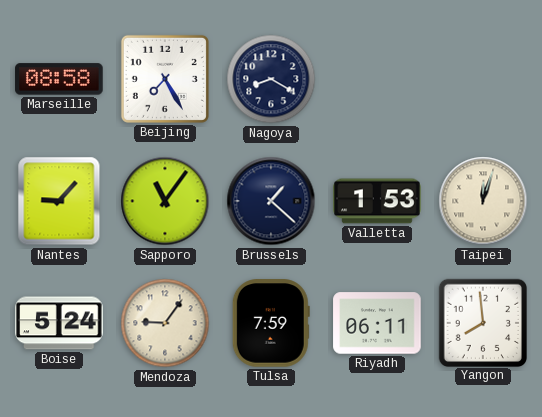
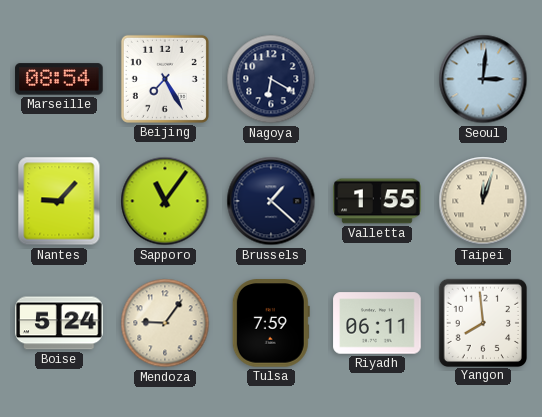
Marseille: 08:58 -> 08:54 (59, 79)
Nagoya: 8:20 -> 6:20 (271, 79)
Seoul: none -> 3:01 (483, 79)
Valletta: 1:53 -> 1:55 (377, 201)
